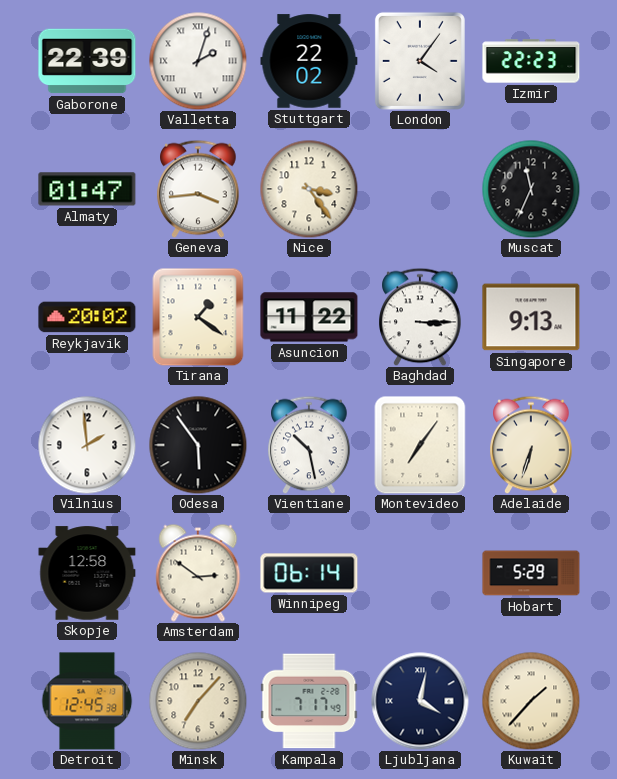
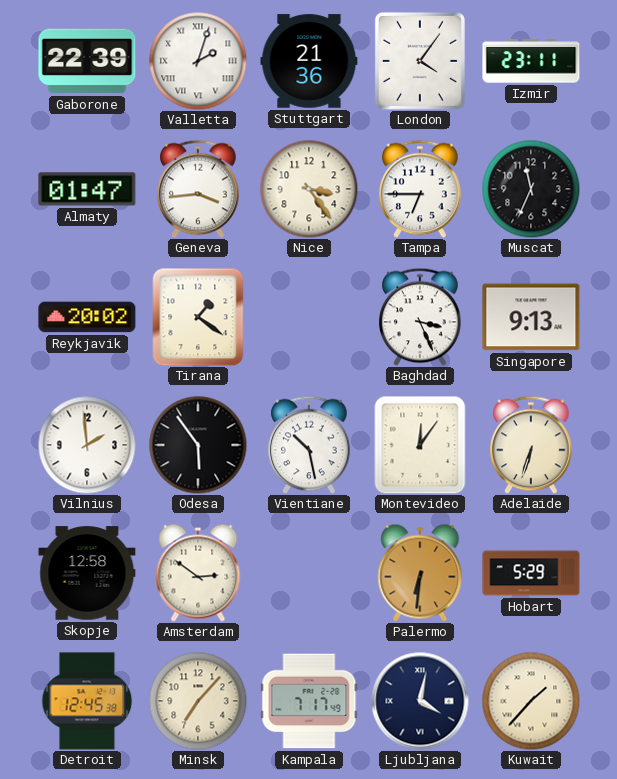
Stuttgart: 22:02 -> 21:36 (309, 61)
Izmir: 22:23 -> 23:11 (531, 61)
Tampa: none -> 6:45 (420, 189)
Asuncion: 11:22 -> none (309, 317)
Baghdad: 3:15 -> 3:26 (420, 317)
Montevideo: 7:06 -> 12:06 (420, 445)
Winnipeg: 06:14 -> none (309, 573)
Palermo: none -> 6:31 (420, 573)
